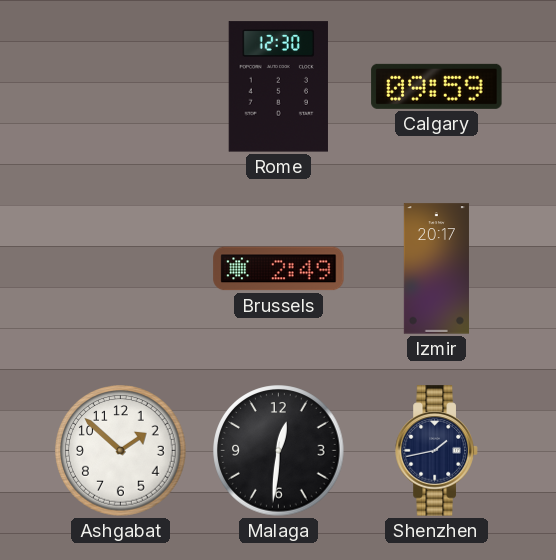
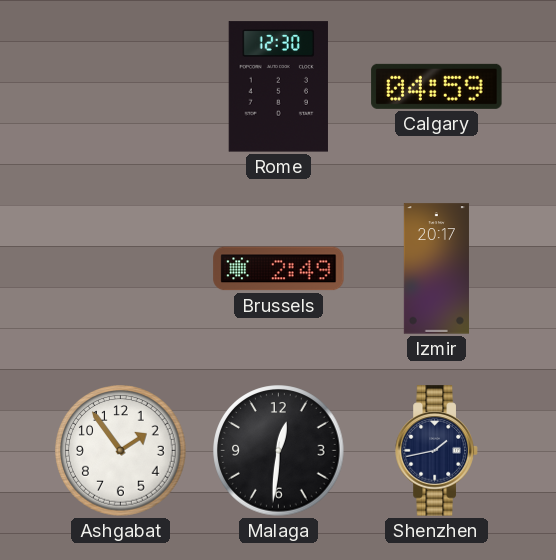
Calgary: 09:59 -> 04:59 (437, 86)
Ashgabat: 1:52 -> 1:54 (121, 451)
